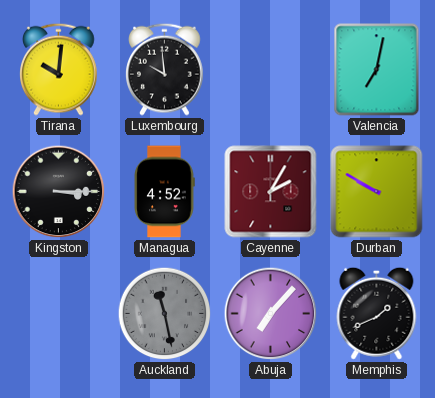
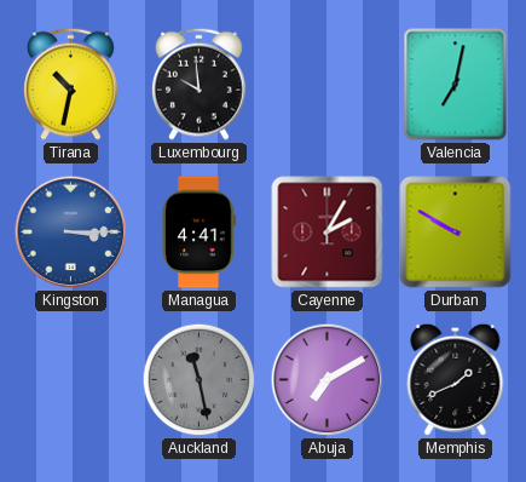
Tirana: 10:01 -> 10:32 (71, 84)
Kingston dial: black -> blue (71, 233)
Managua: 4:52 -> 4:41 (198, 233)
Abuja: 7:07 -> 7:10 (328, 380)
